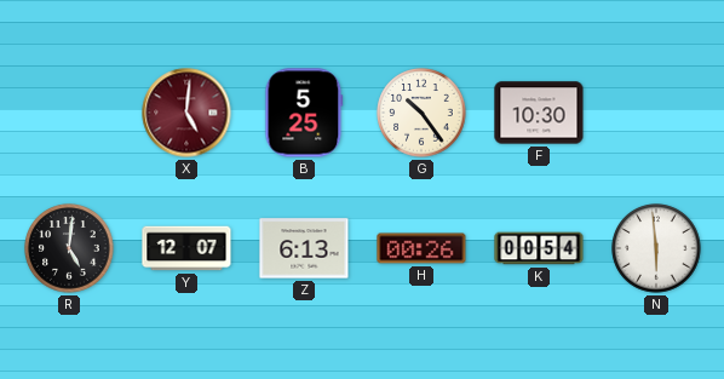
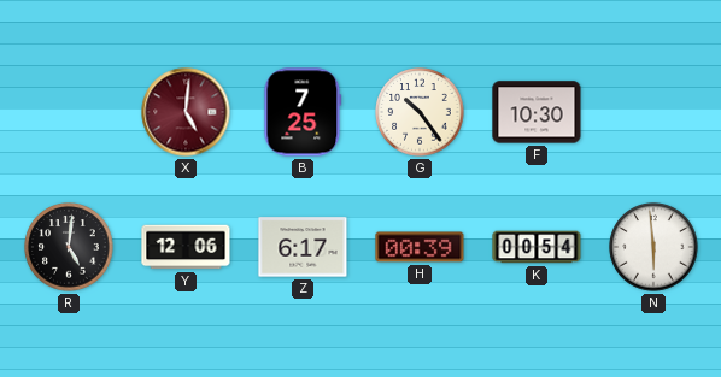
B: 5:25 -> 7:25 (303, 112)
Y: 12:07 -> 12:06 (186, 247)
Z: 6:13 -> 6:17 (303, 247)
H: 00:26 -> 00:39 (420, 247)
